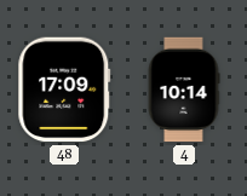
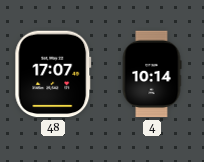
48: 17:09 -> 17:07 (53, 74)
